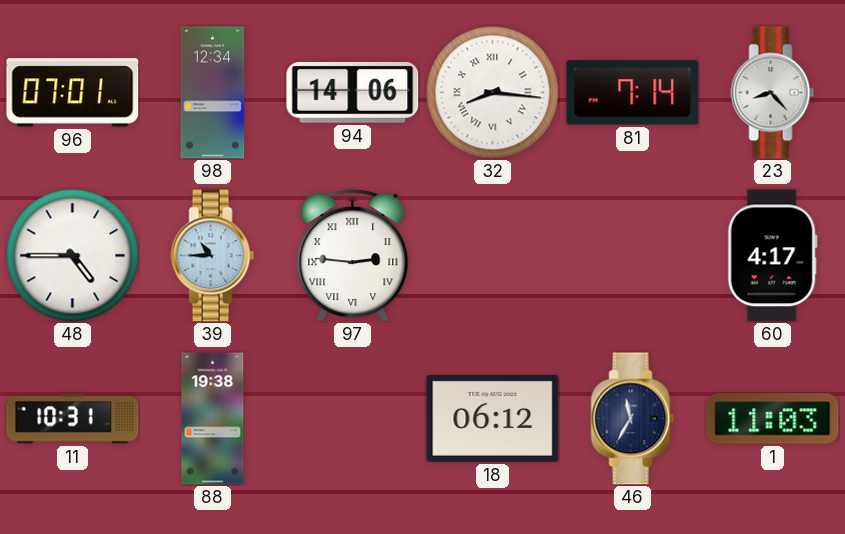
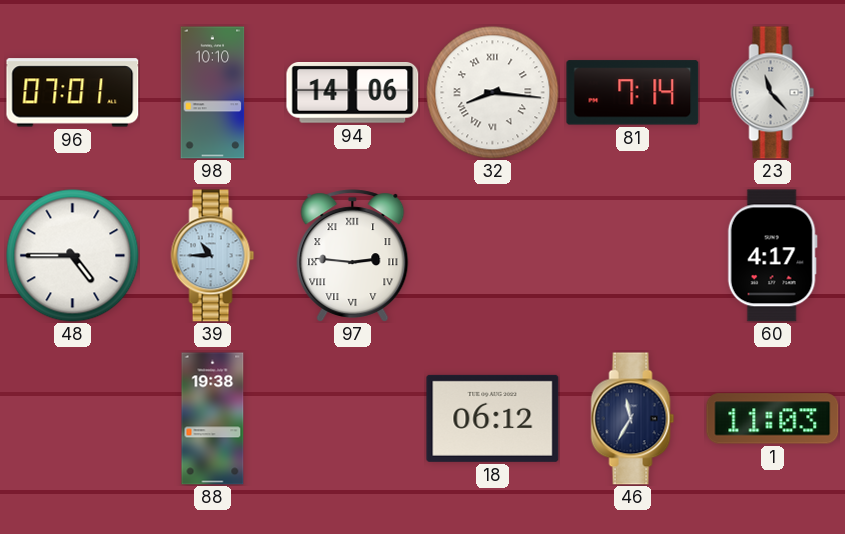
98: 12:34 -> 10:10 (213, 93)
23: 8:23 -> 11:23 (773, 93)
11: 10:31 -> none (73, 419)
